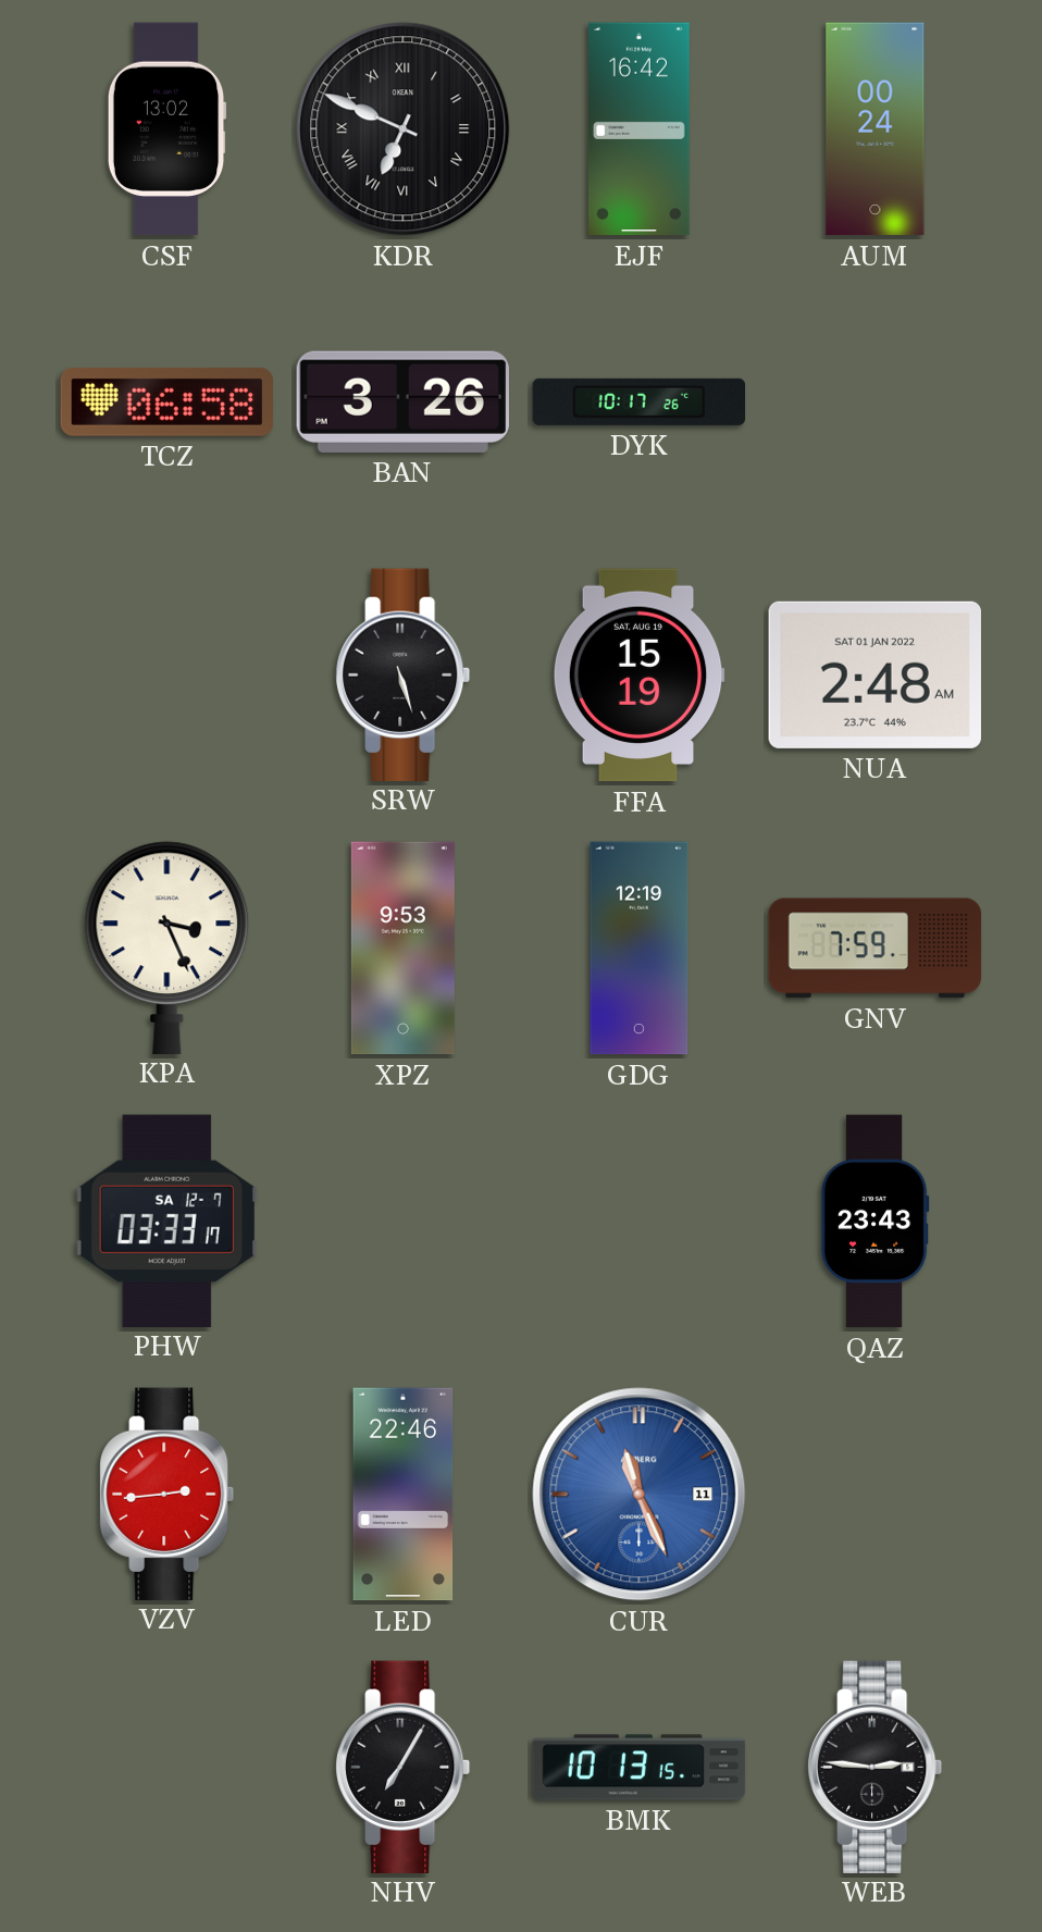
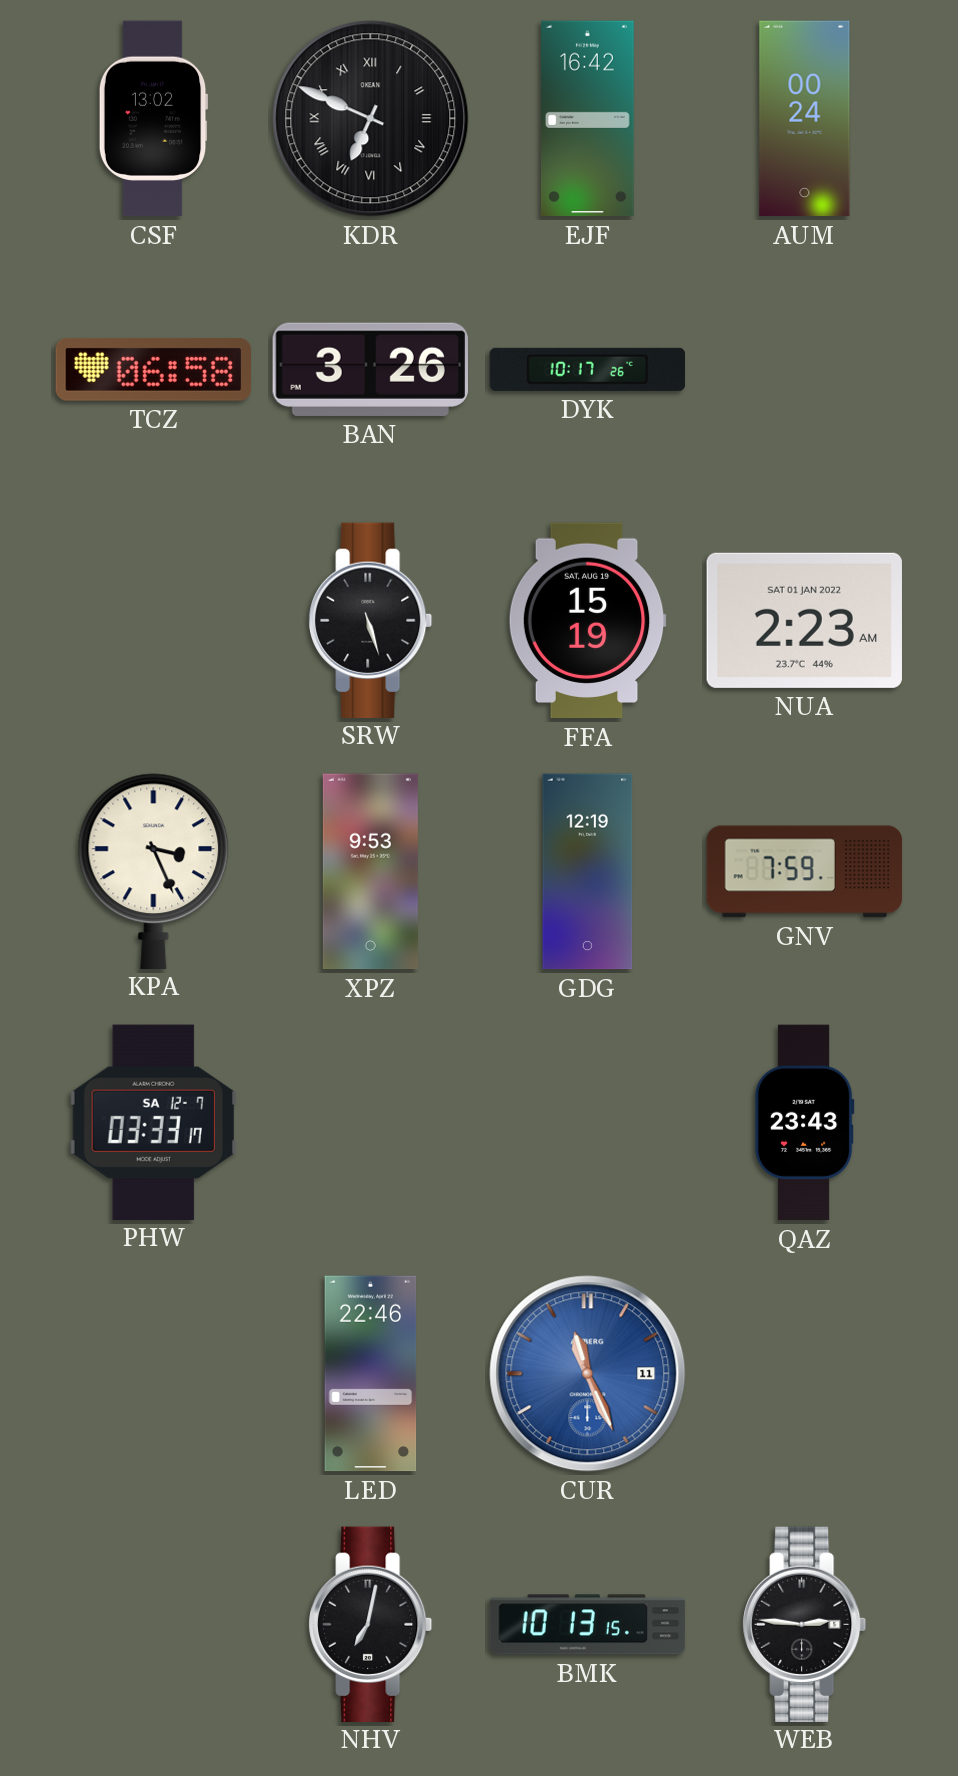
NUA: 2:48 -> 2:23 (804, 620)
VZV: 2:44 -> none (168, 1494)
NHV: 7:05 -> 7:02 (371, 1624)
